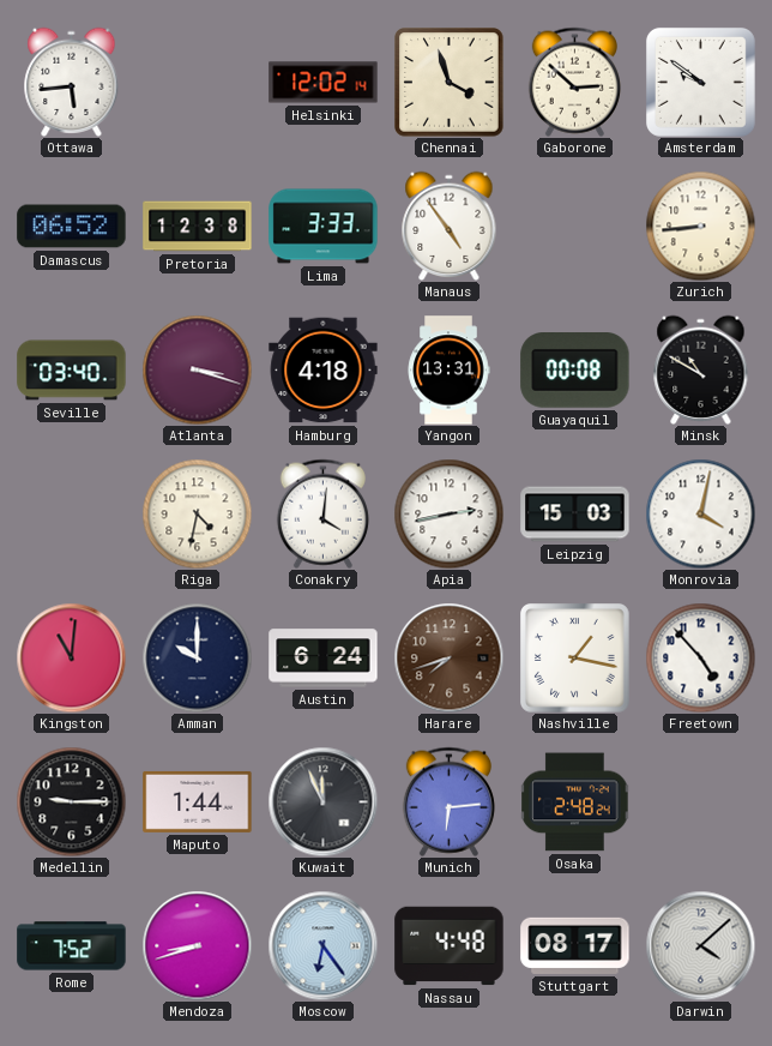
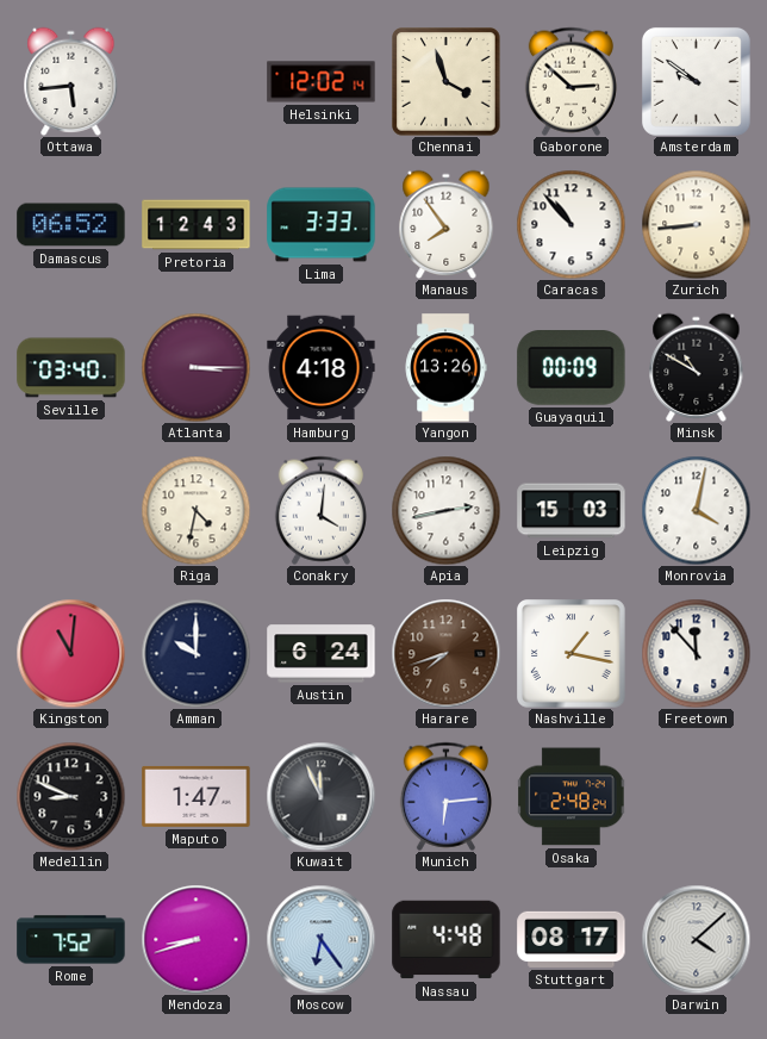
Pretoria: 12:38 -> 12:43 (197, 225)
Manaus: 4:54 -> 7:54 (447, 224)
Caracas: none -> 10:53 (570, 224)
Atlanta: 3:18 -> 3:15 (195, 367)
Yangon: 13:31 -> 13:26 (445, 368)
Guayaquil: 00:08 -> 00:09 (572, 368)
Freetown: 4:53 -> 11:53 (696, 653)
Medellin: 9:15 -> 8:49 (70, 796)
Maputo: 1:44 -> 1:47 (197, 796)
